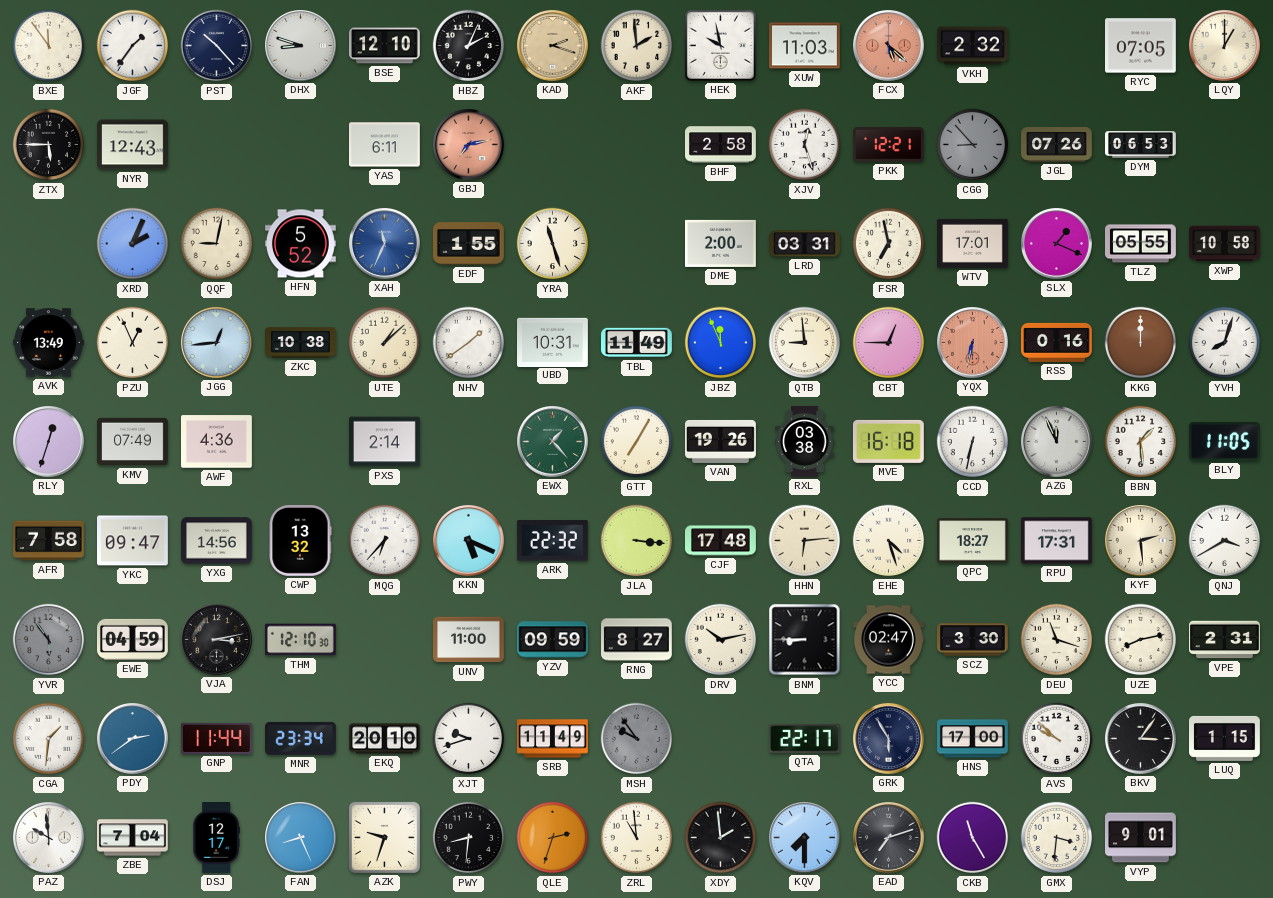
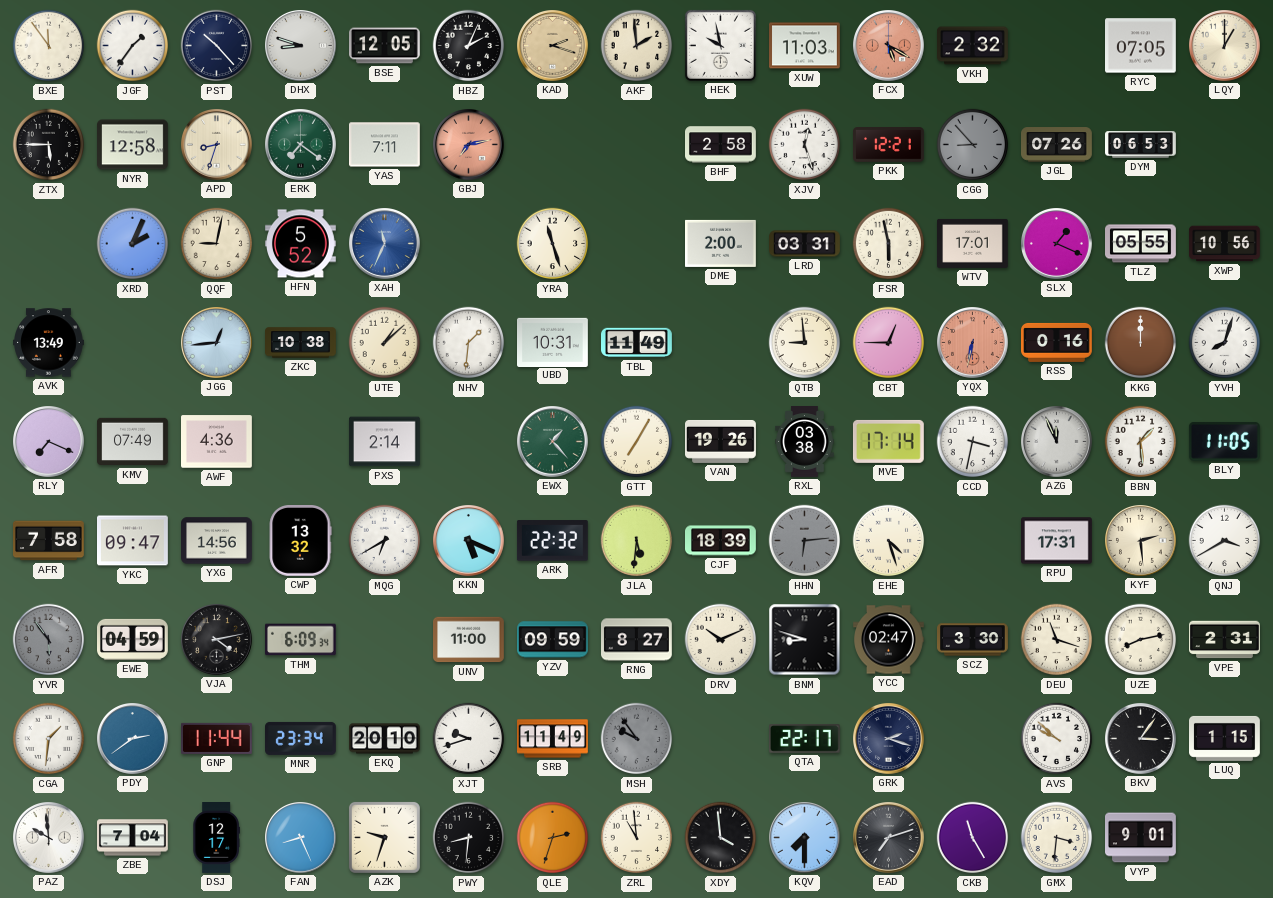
BSE: 12:10 -> 12:05 (385, 46)
FCX: 5:22 -> 5:20 (889, 46)
NYR: 12:43 -> 12:58 (133, 145)
APD: none -> 8:33 (217, 145)
ERK: none -> 7:21 (301, 145)
YAS: 6:11 -> 7:11 (385, 145)
EDF: 1:55 -> none (469, 244)
FSR: 6:58 -> 5:58 (889, 244)
XWP: 10:58 -> 10:56 (1225, 244)
PZU: 12:56 -> none (133, 343)
NHV: 1:39 -> 1:31 (469, 343)
JBZ: 11:56 -> none (721, 343)
RLY: 12:33 -> 7:19 (49, 442)
MVE: 16:18 -> 17:14 (888, 441)
CCD: 6:32 -> 3:32 (973, 442)
MQG: 6:37 -> 6:40 (385, 541)
JLA: 3:16 -> 5:31 (637, 541)
CJF: 17:48 -> 18:39 (721, 541)
HHN dial: cream -> grey (805, 541)
QPC: 18:27 -> none (973, 541)
VJA: 3:13 -> 4:13 (217, 640)
THM: 12:10 -> 6:09 (300, 640)
DRV: 10:13 -> 10:11 (721, 640)
BNM: 8:45 -> 8:48 (805, 640)
GRK: 5:55 -> 2:18 (889, 739)
HNS: 17:00 -> none (973, 739)
XDY: 1:59 -> 3:59 (721, 838)
